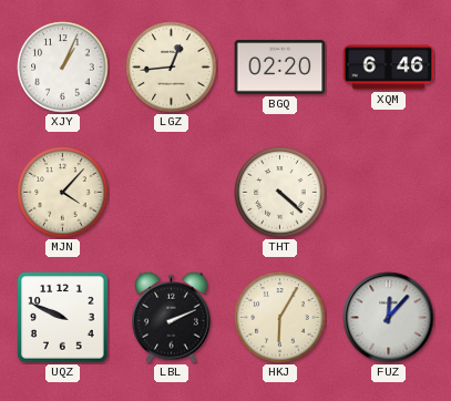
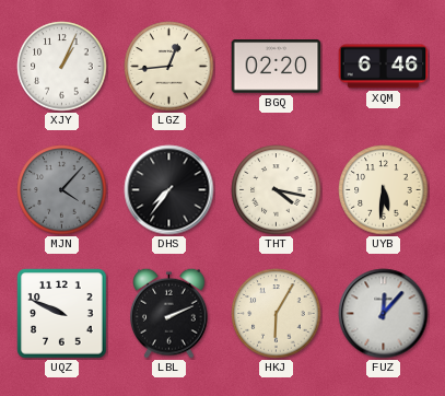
MJN dial: cream -> grey (62, 190)
DHS: none -> 7:36 (169, 190)
THT: 4:22 -> 4:17 (277, 190)
UYB: none -> 5:31 (384, 190)
